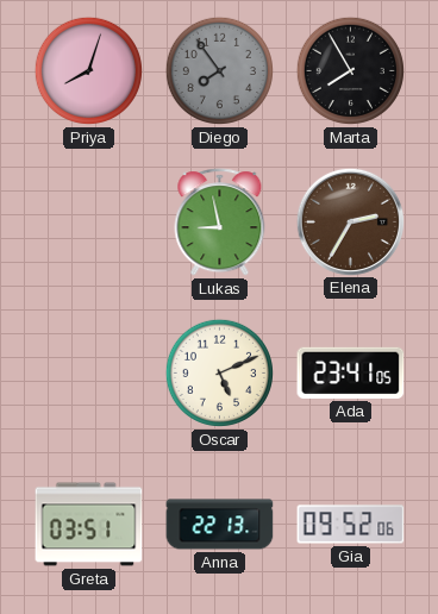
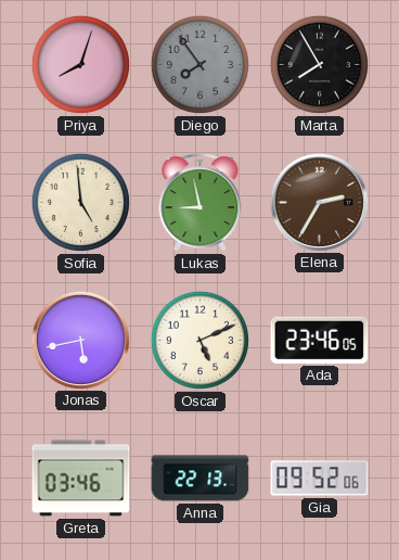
Sofia: none -> 4:59 (80, 202)
Jonas: none -> 5:43 (80, 340)
Ada: 23:41 -> 23:46 (320, 340)
Greta: 03:51 -> 03:46 (81, 479)
